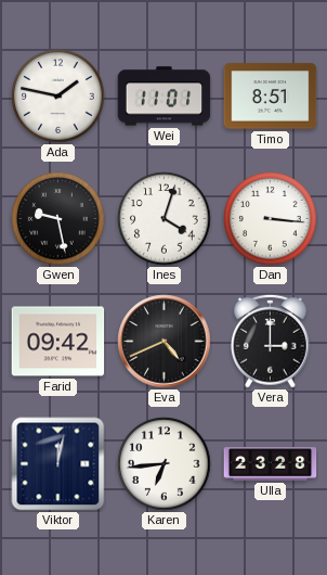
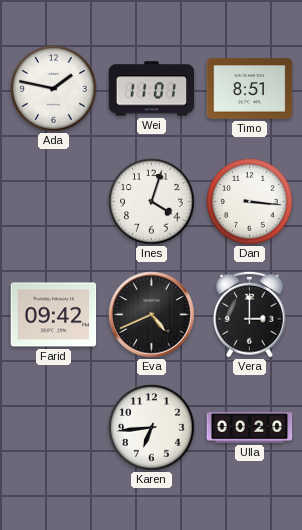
Gwen: 9:28 -> none (58, 219)
Viktor: 12:02 -> none (58, 464)
Ulla: 23:28 -> 00:20 (250, 428)
